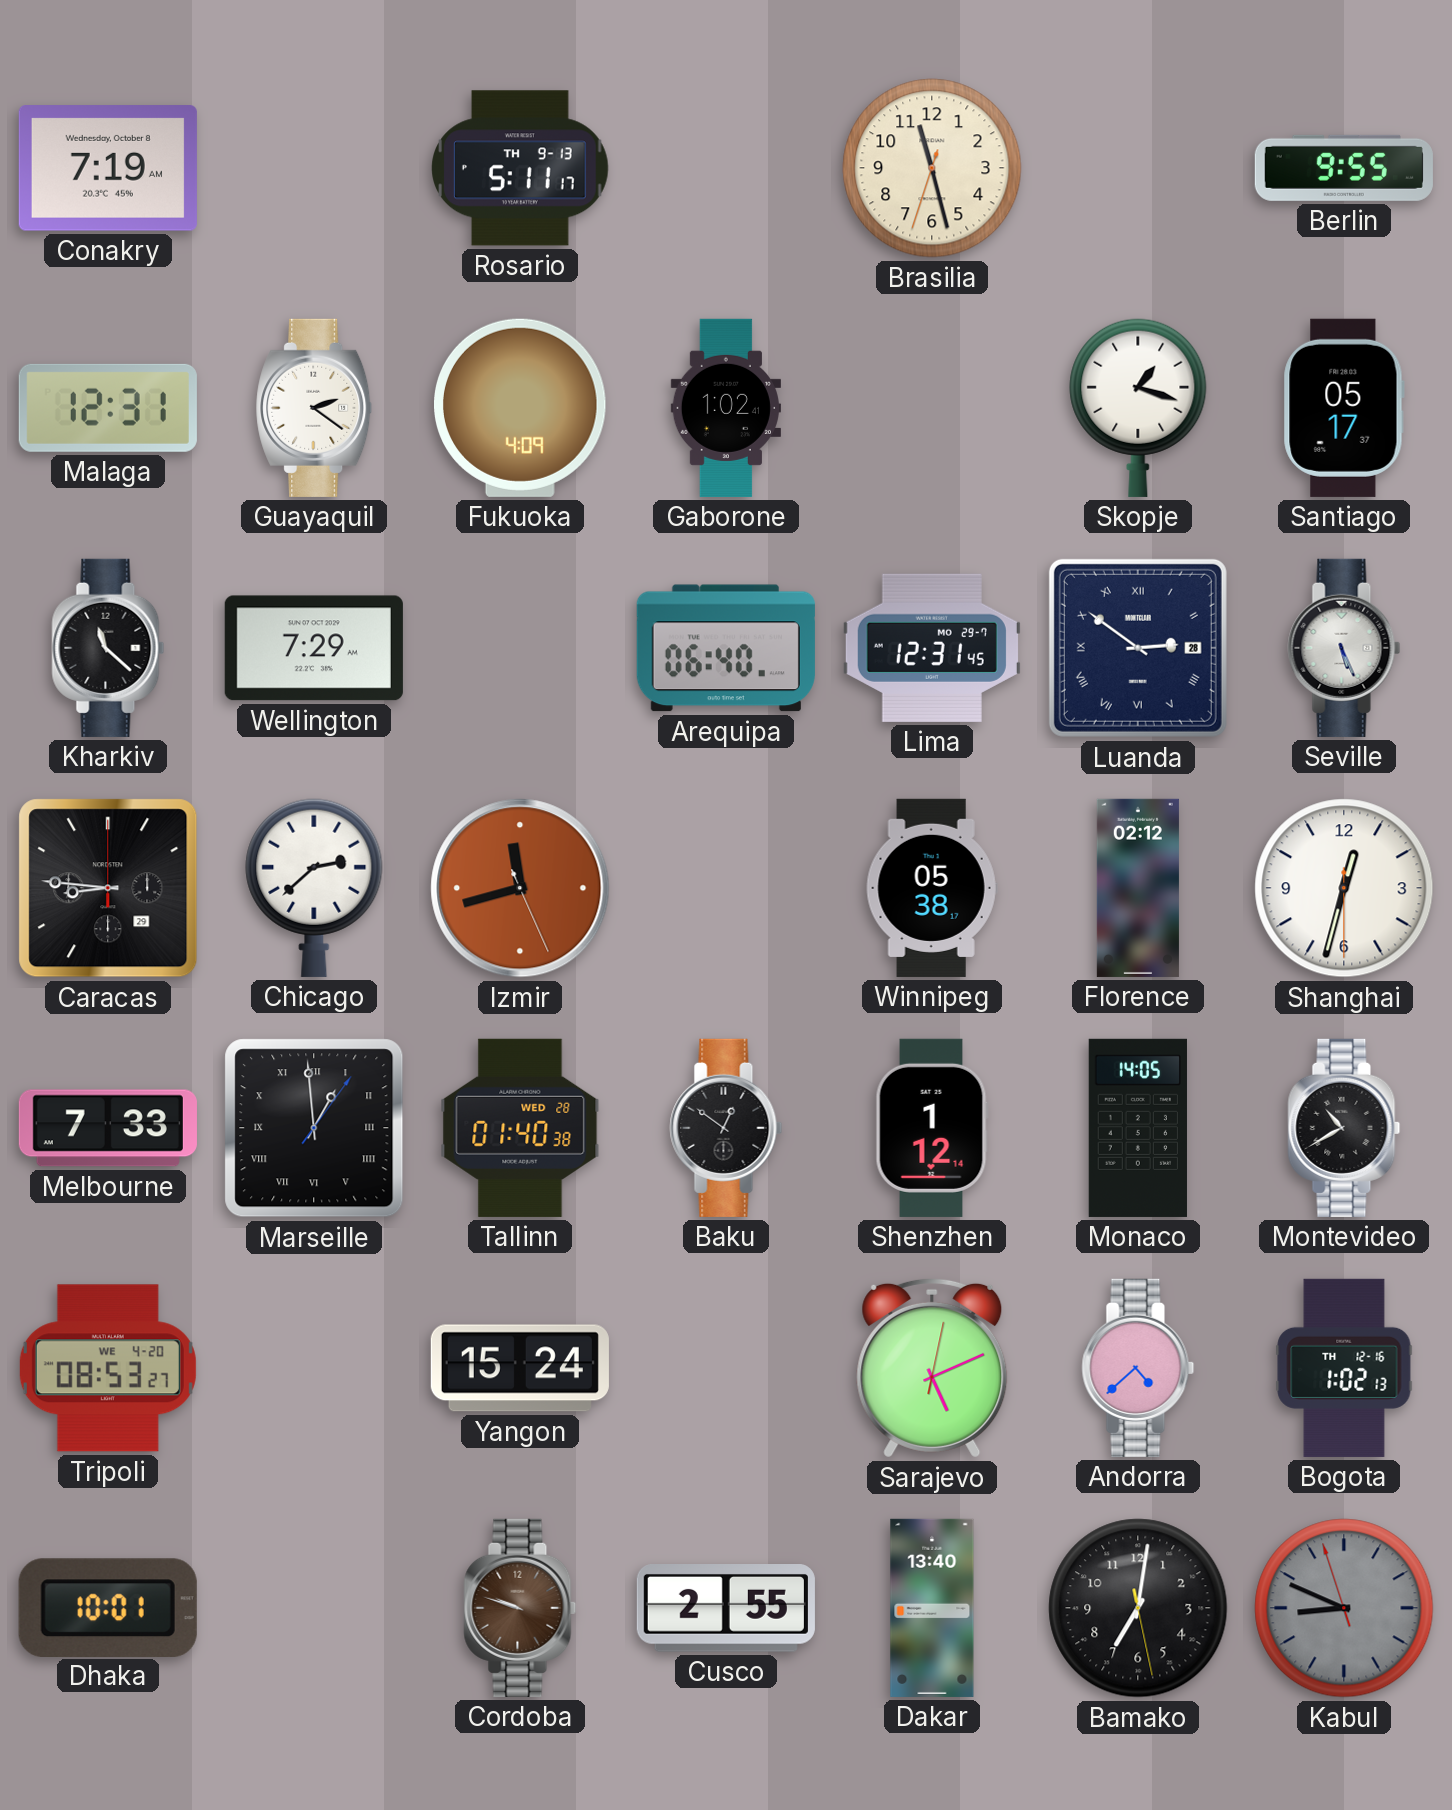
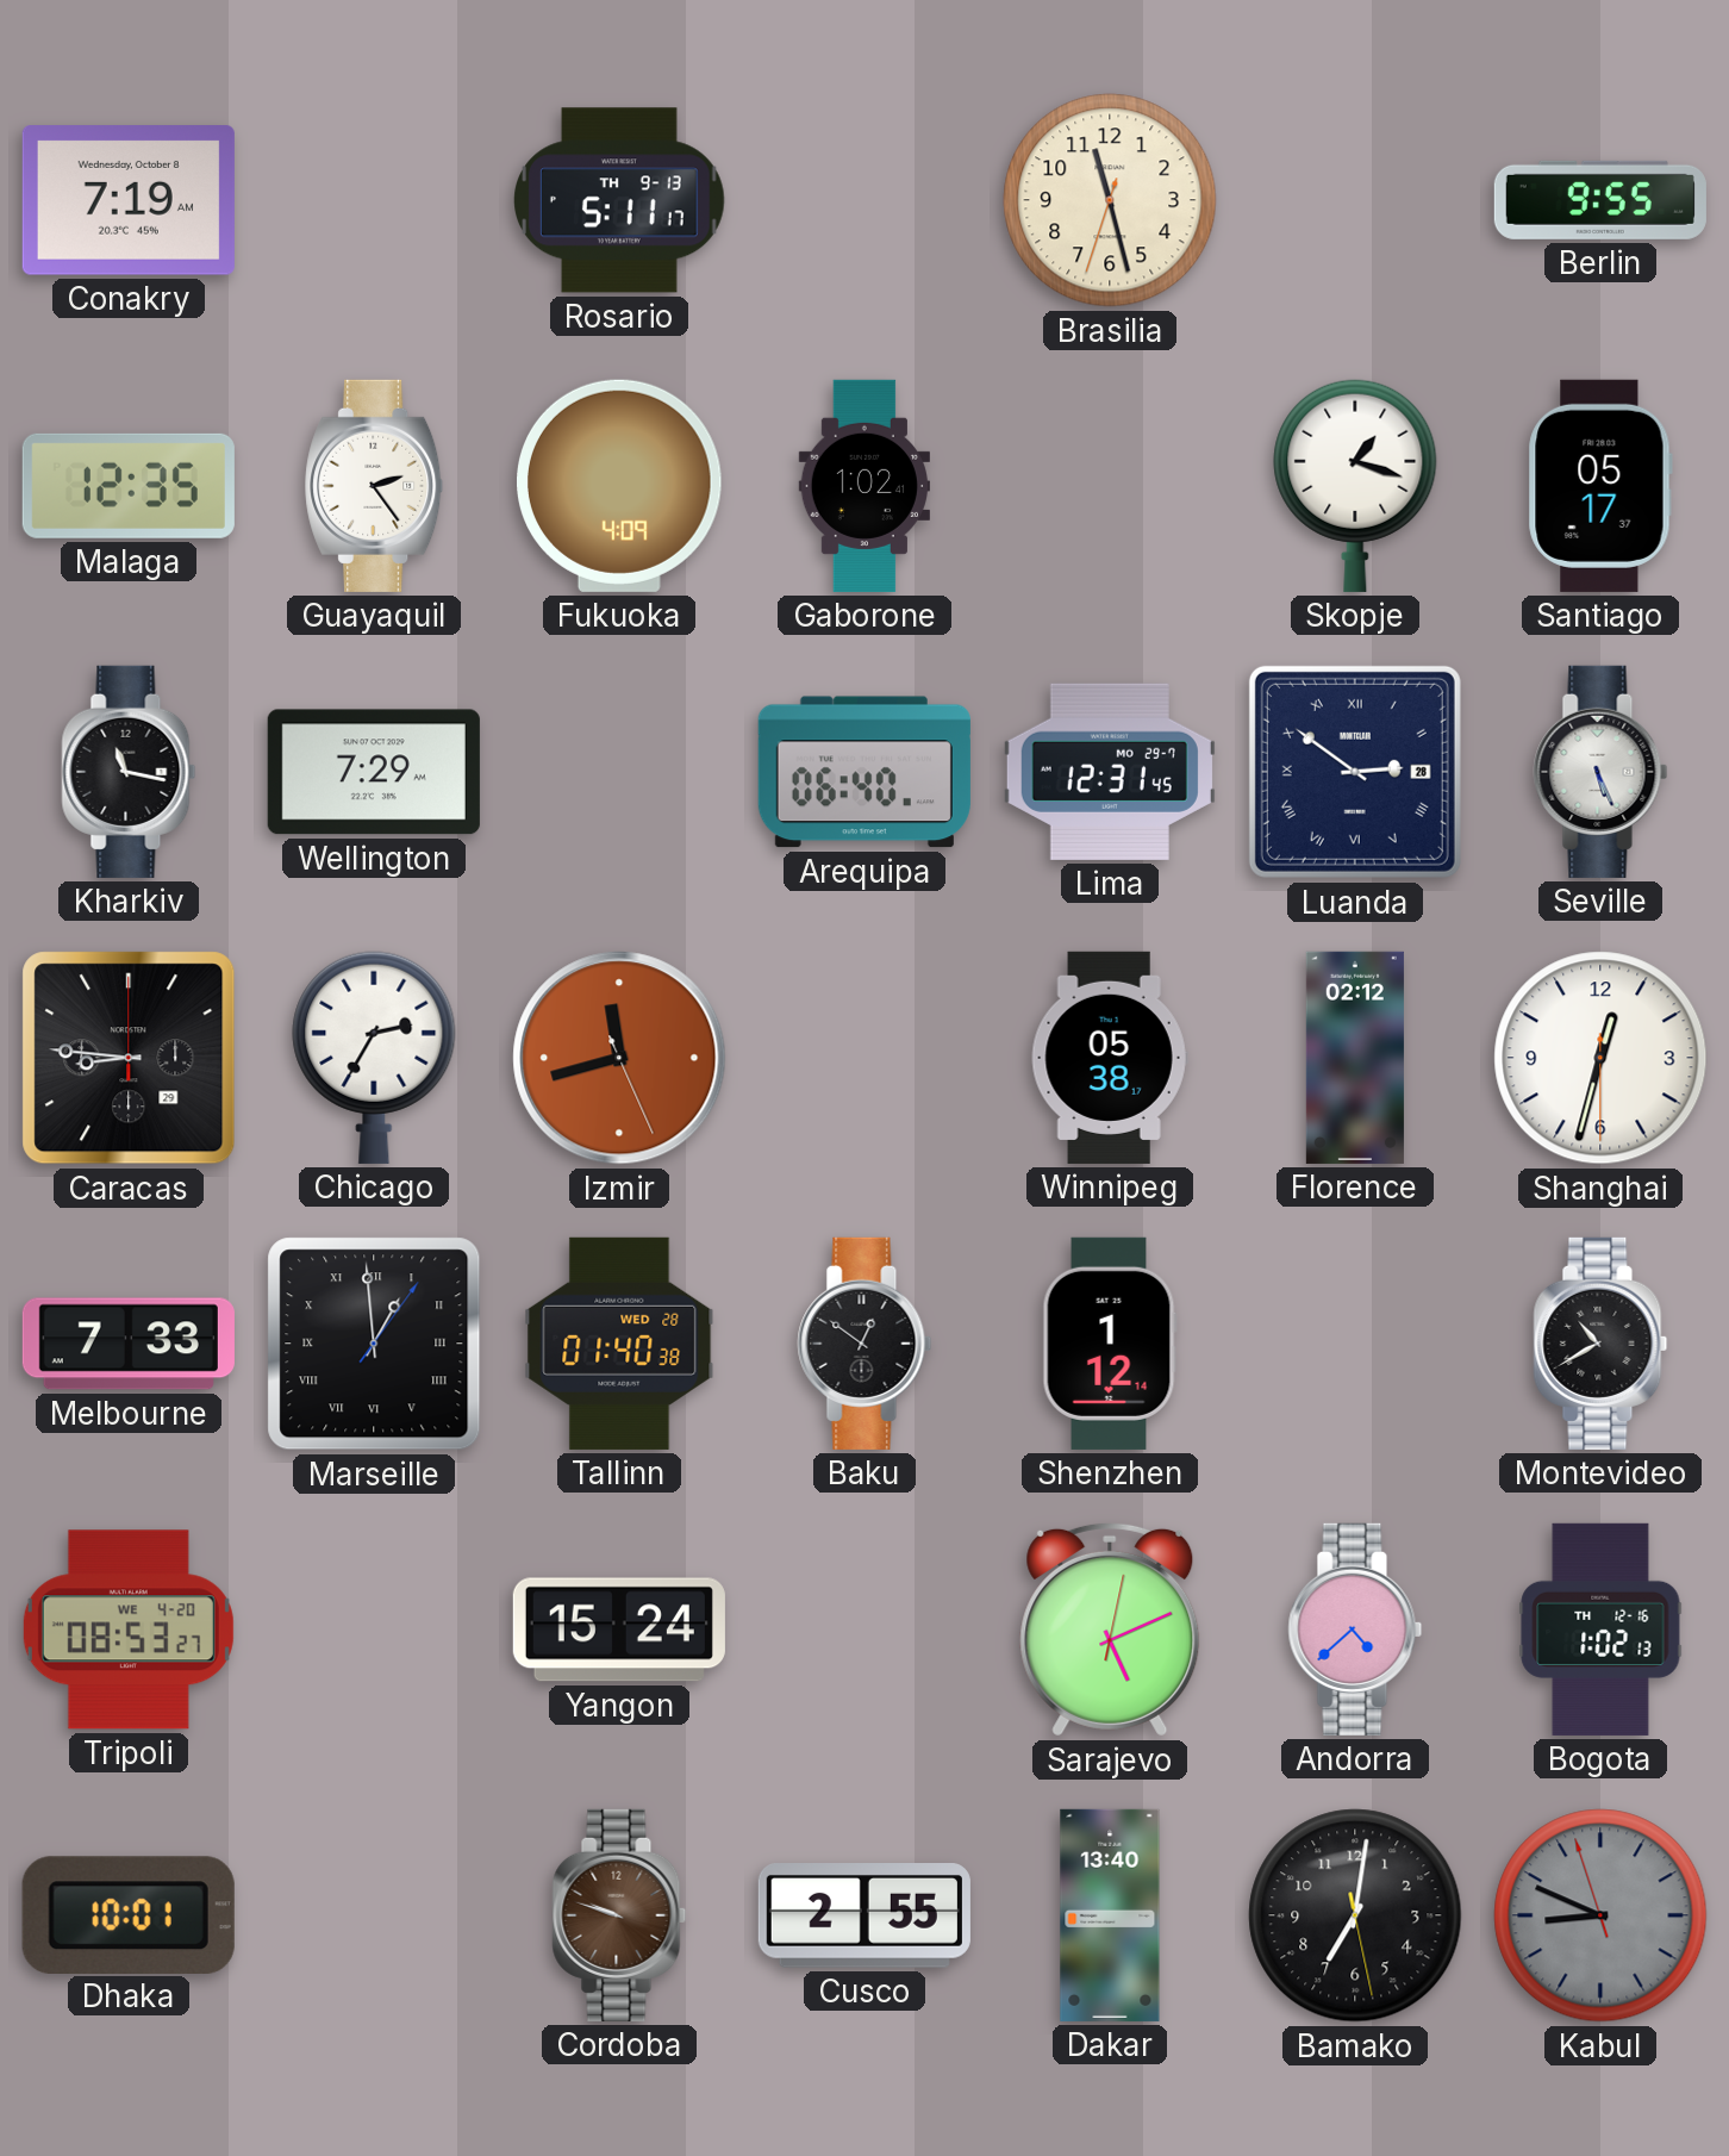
Malaga: 12:31 -> 12:35 (129, 486)
Guayaquil: 2:21 -> 2:24 (374, 486)
Kharkiv: 11:22 -> 11:17 (129, 772)
Chicago: 2:38 -> 2:35 (374, 1058)
Monaco: 14:05 -> none (1138, 1128)
